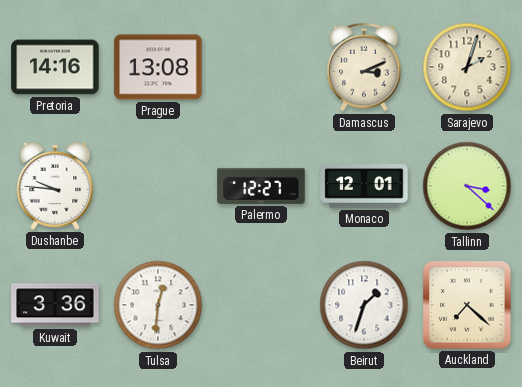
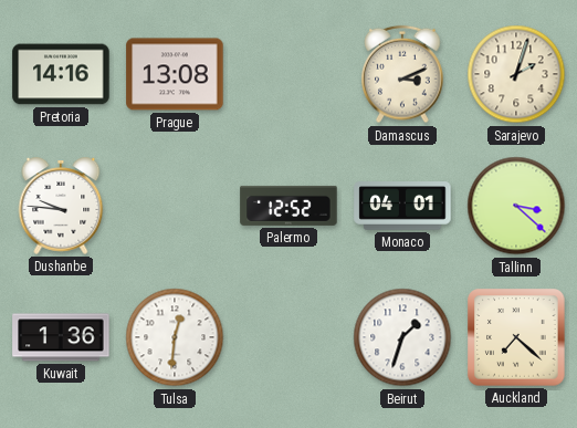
Palermo: 12:27 -> 12:52 (288, 206)
Monaco: 12:01 -> 04:01 (402, 206)
Kuwait: 3:36 -> 1:36 (61, 337)
